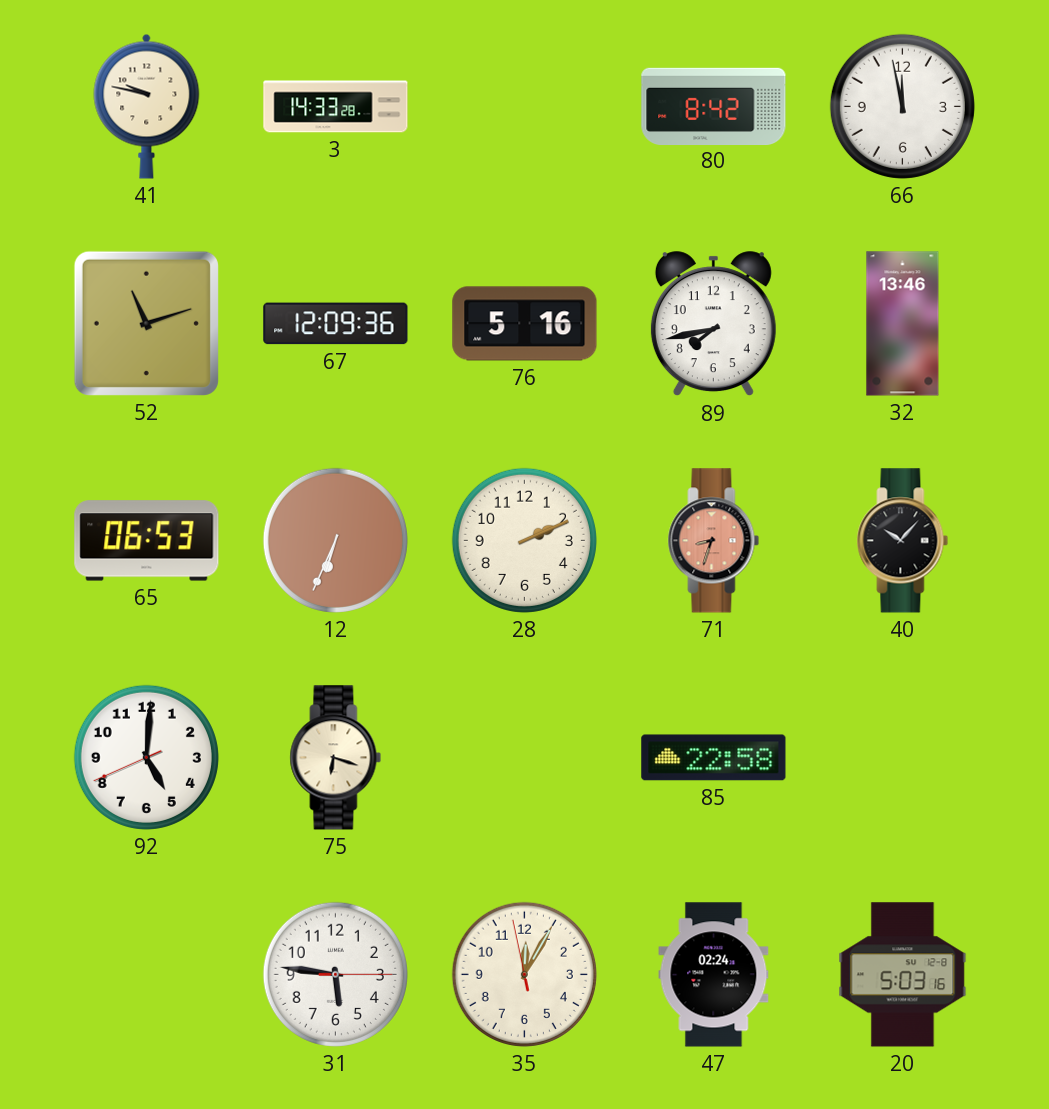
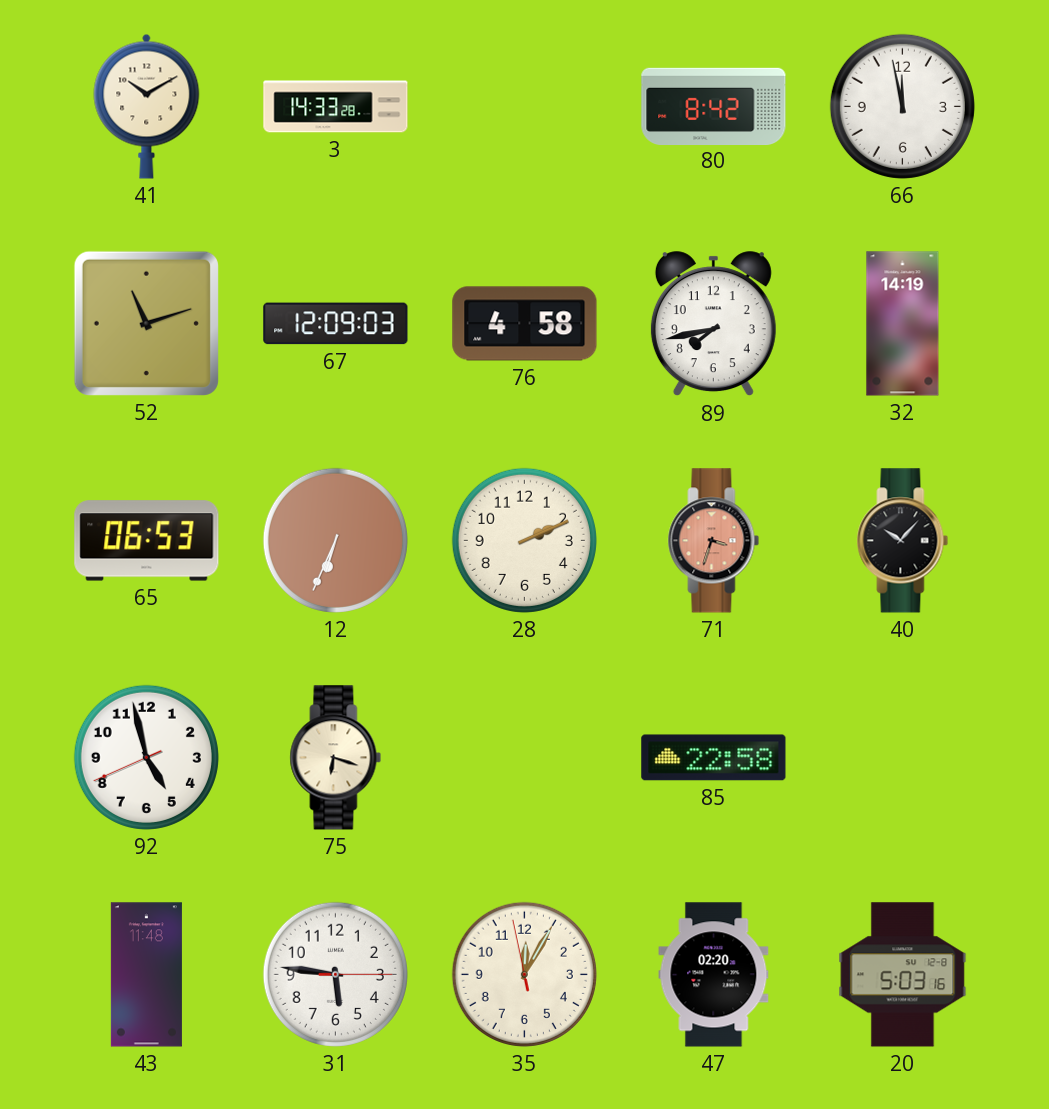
41: 9:47 -> 10:10 (147, 106)
67: 12:09:36 -> 12:09:03 (336, 324)
76: 5:16 -> 4:58 (525, 324)
32: 13:46 -> 14:19 (903, 324)
71: 8:33 -> 3:33 (714, 541)
92: 5:00 -> 4:57 (146, 757)
43: none -> 11:48 (146, 975)
47: 02:24 -> 02:20 (714, 975)
